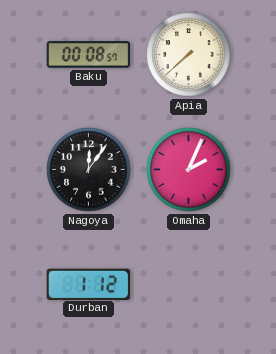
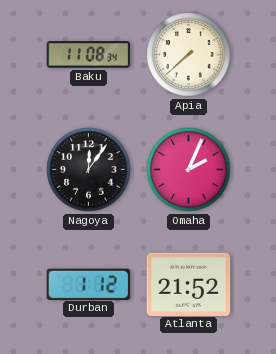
Baku: 00:08 -> 11:08 (89, 55)
Atlanta: none -> 21:52 (189, 284)
